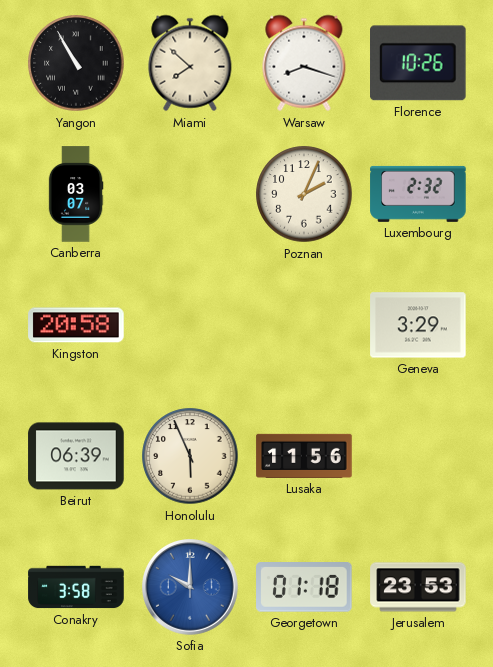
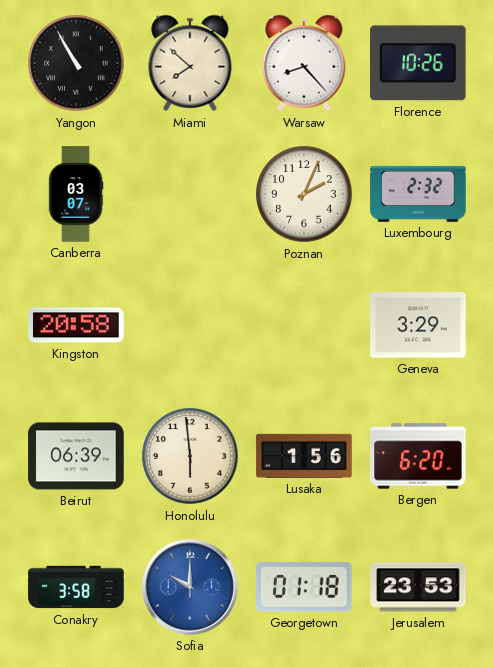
Warsaw: 8:18 -> 8:23 (304, 63)
Honolulu: 5:56 -> 5:59 (190, 456)
Lusaka: 11:56 -> 1:56 (304, 456)
Bergen: none -> 6:20 (418, 456)
